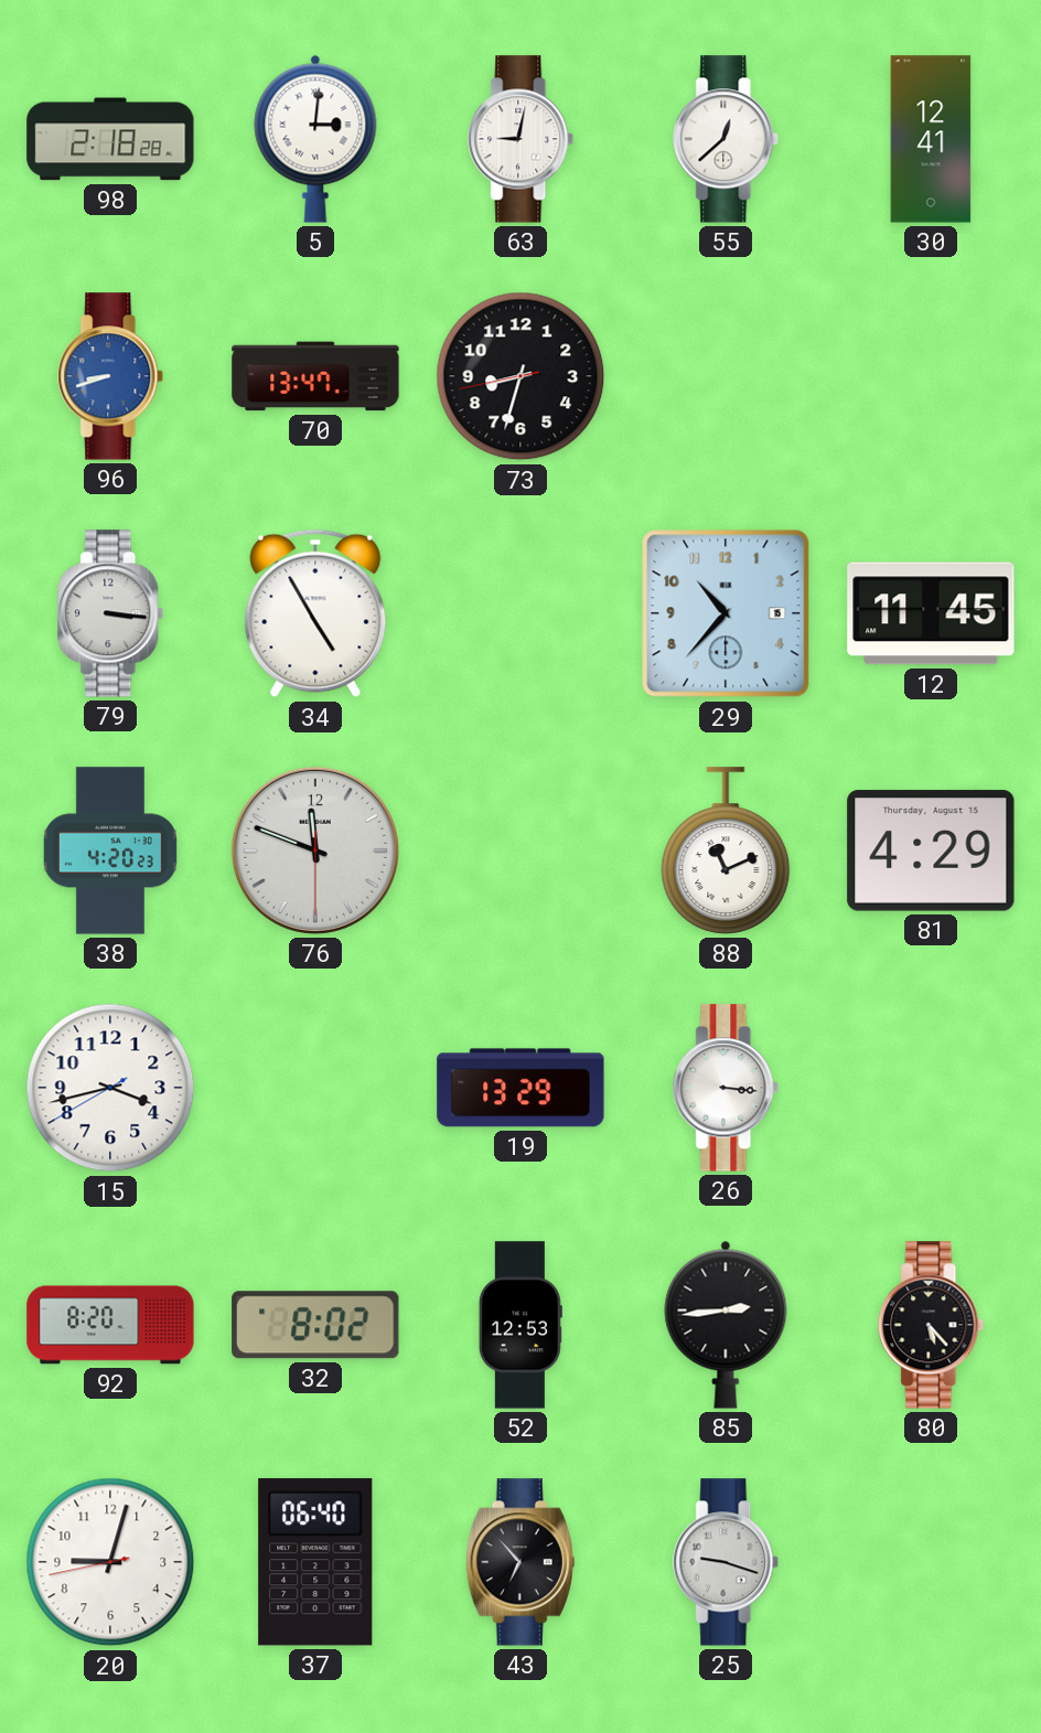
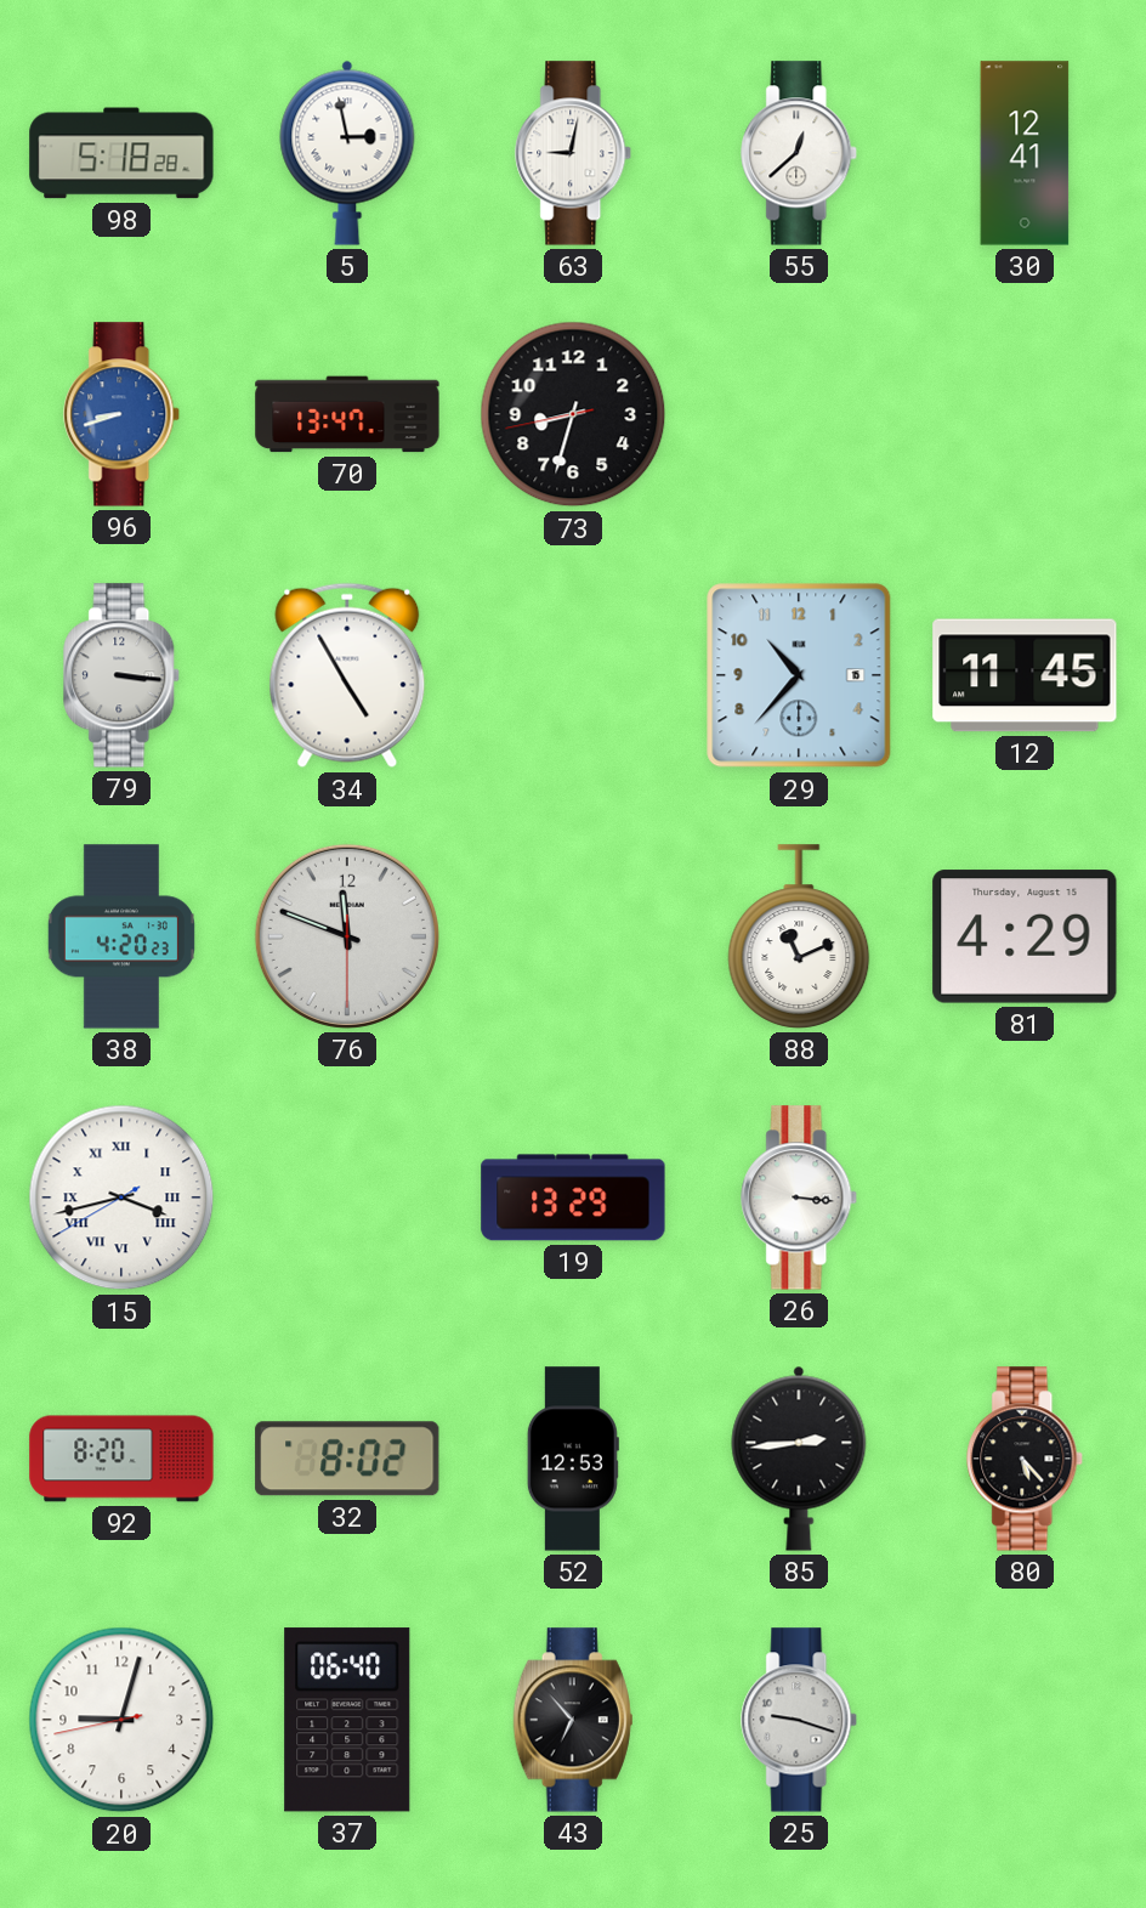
98: 2:18 -> 5:18 (121, 153)
5: 3:01 -> 2:58 (347, 153)
15 numerals: Arabic -> Roman (121, 1198)
